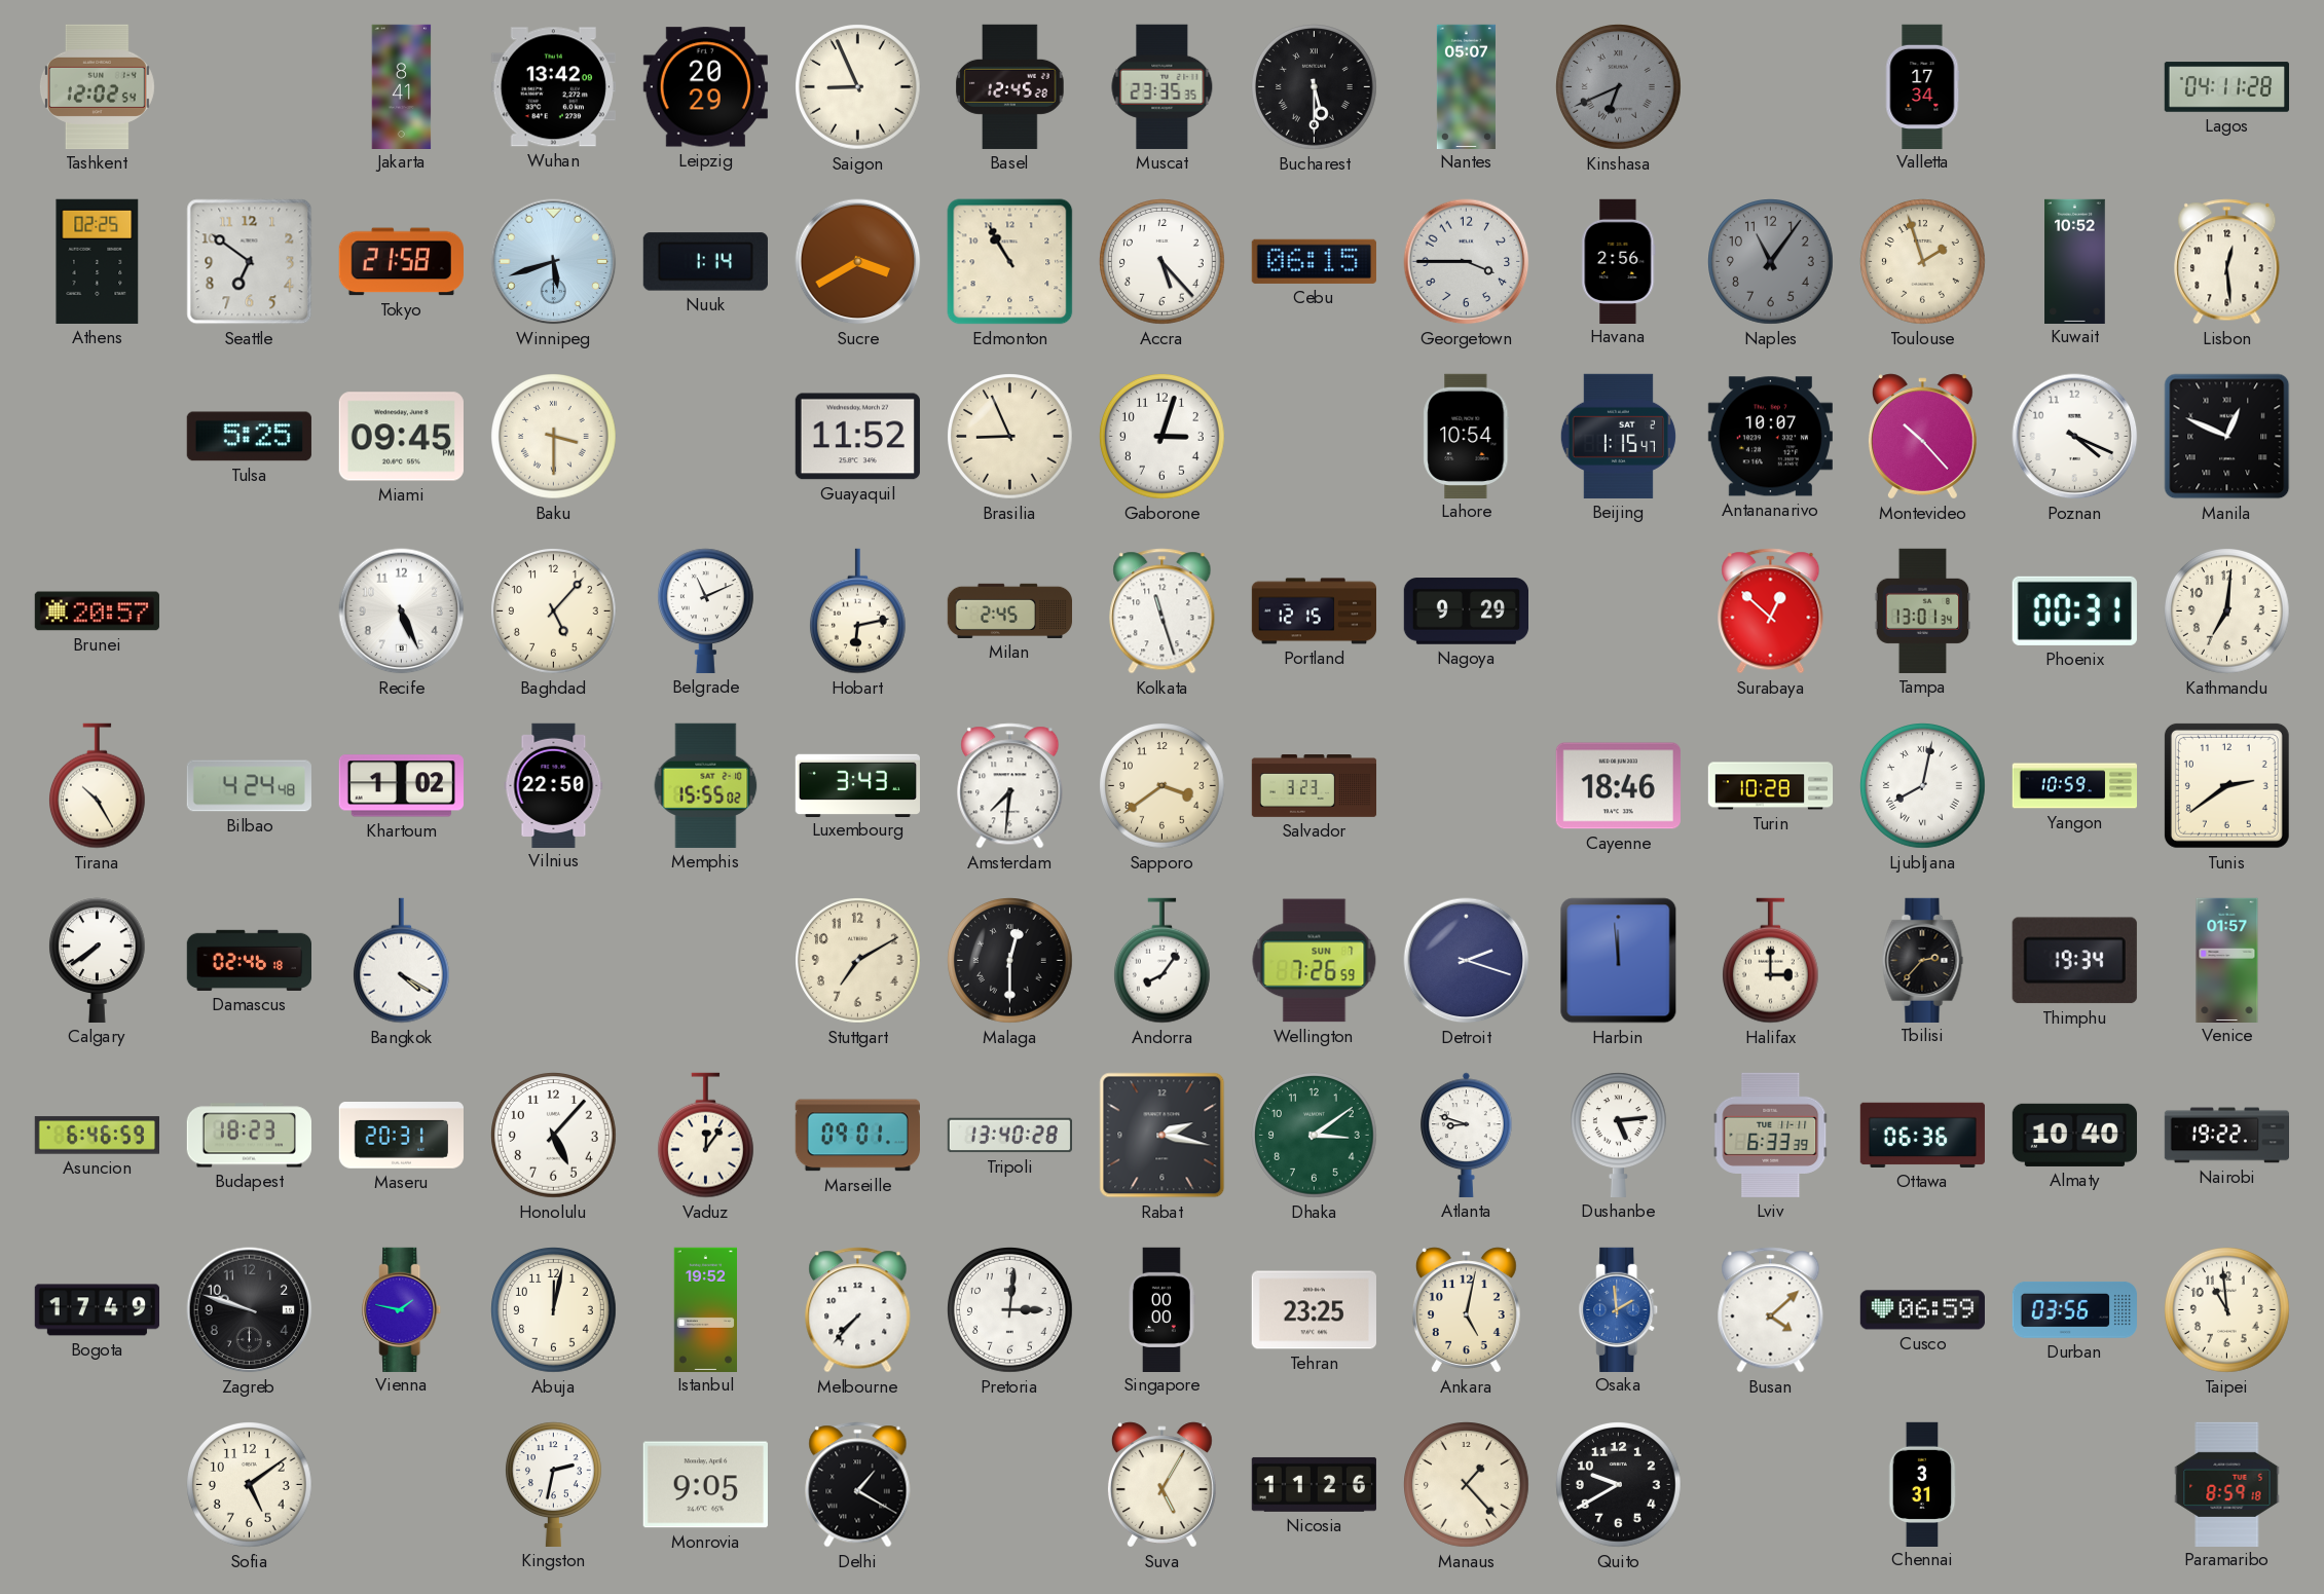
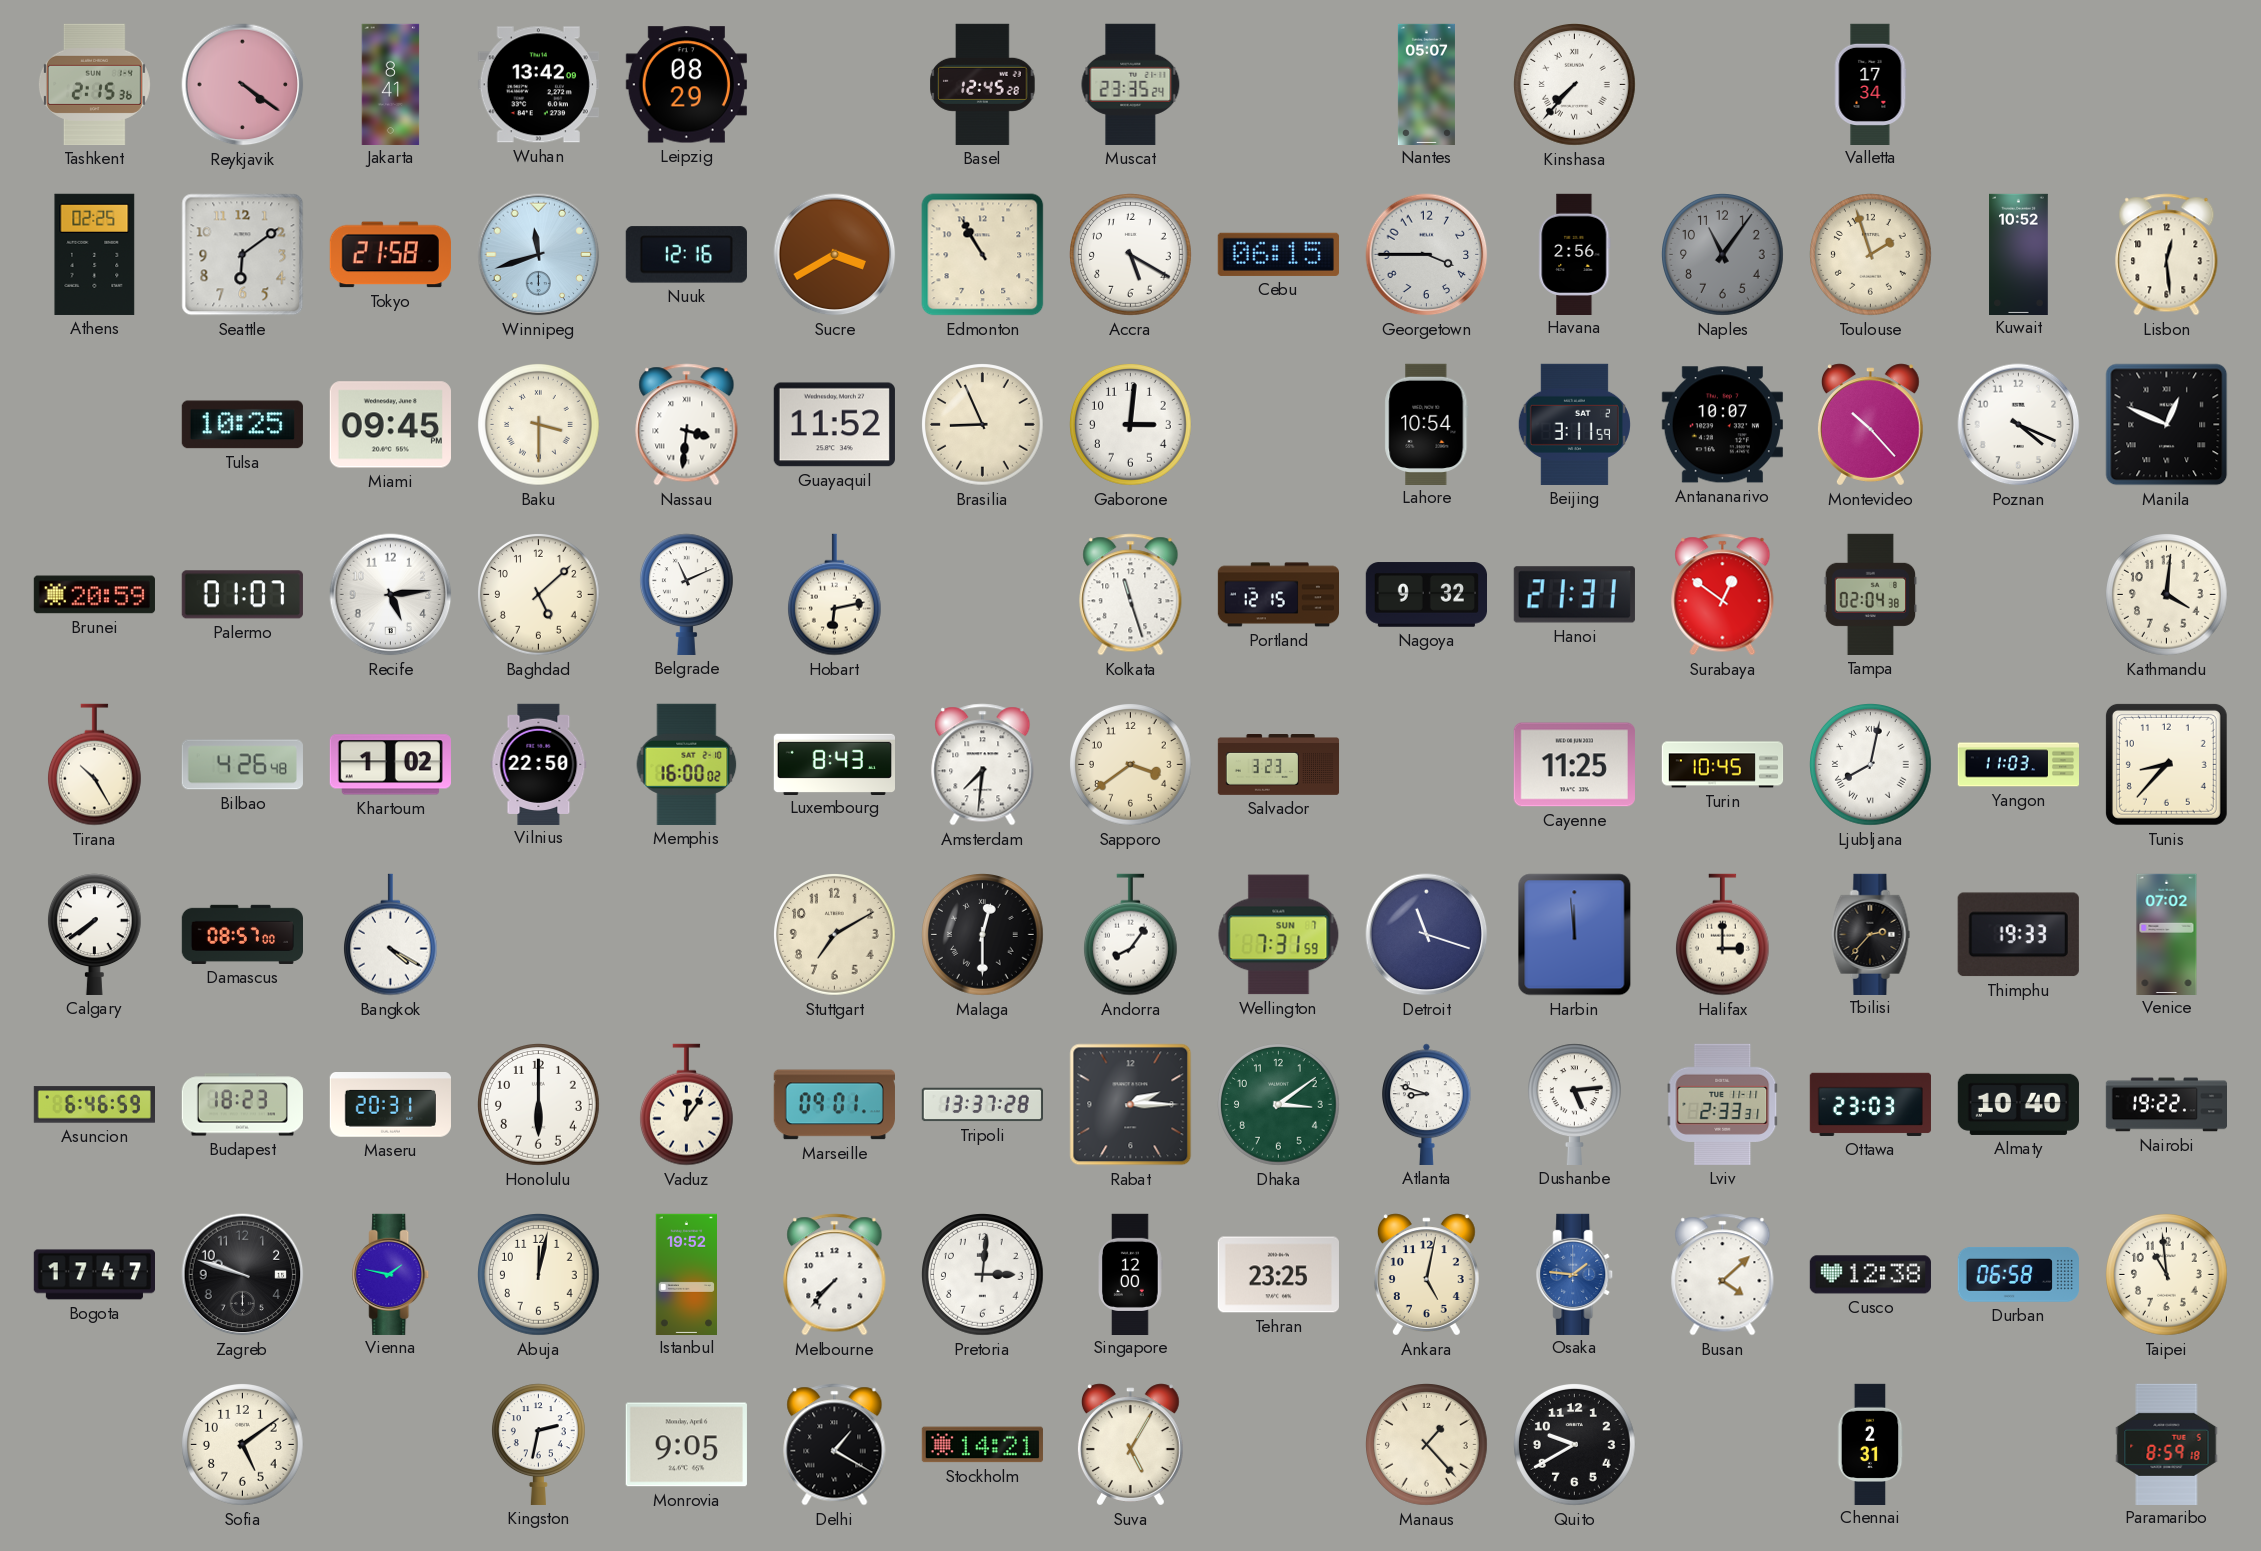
Tashkent: 12:02 -> 2:15 (94, 84)
Reykjavik: none -> 4:21 (243, 85)
Leipzig: 20:29 -> 08:29 (686, 85)
Saigon: 8:56 -> none (858, 87)
Muscat: 23:35:35 -> 23:35:24 (1131, 84)
Bucharest: 5:30 -> none (1315, 87)
Kinshasa: 6:41 -> 7:37 (1575, 85)
Kinshasa dial: grey -> white (1575, 85)
Lagos: 04:11 -> none (2226, 87)
Seattle: 6:51 -> 6:09 (243, 255)
Winnipeg: 5:42 -> 11:42 (539, 255)
Nuuk: 1:14 -> 12:16 (686, 255)
Accra: 5:23 -> 5:20 (1131, 255)
Tulsa: 5:25 -> 10:25 (242, 425)
Nassau: none -> 3:31 (687, 425)
Gaborone: 3:03 -> 3:01 (1131, 425)
Beijing: 1:15 -> 3:11 (1574, 424)
Brunei: 20:57 -> 20:59 (94, 595)
Palermo: none -> 01:07 (242, 595)
Recife: 5:26 -> 5:14 (391, 595)
Baghdad: 5:07 -> 5:08 (539, 595)
Milan: 2:45 -> none (1009, 610)
Nagoya: 9:29 -> 9:32 (1426, 595)
Hanoi: none -> 21:31 (1574, 595)
Surabaya: 12:52 -> 12:51 (1723, 595)
Tampa: 13:01 -> 02:04 (1871, 594)
Phoenix: 00:31 -> none (2074, 610)
Kathmandu: 7:01 -> 4:01 (2167, 595)
Bilbao: 4:24 -> 4:26 (242, 765)
Memphis: 15:55 -> 16:00 (687, 764)
Luxembourg: 3:43 -> 8:43 (834, 764)
Cayenne: 18:46 -> 11:25 (1574, 765)
Turin: 10:28 -> 10:45 (1723, 765)
Yangon: 10:59 -> 11:03 (2018, 765)
Tunis: 2:39 -> 8:37 (2166, 764)
Damascus: 02:46 -> 08:57 (242, 934)
Wellington: 7:26 -> 7:31 (1279, 935)
Detroit: 2:18 -> 11:18 (1427, 935)
Thimphu: 19:34 -> 19:33 (2018, 935)
Venice: 01:57 -> 07:02 (2167, 934)
Honolulu: 5:07 -> 6:00 (539, 1105)
Tripoli: 13:40 -> 13:37 (982, 1105)
Rabat: 2:17 -> 2:15 (1131, 1105)
Lviv: 6:33 -> 2:33 (1723, 1104)
Ottawa: 06:36 -> 23:03 (1870, 1104)
Bogota: 17:49 -> 17:47 (94, 1275)
Singapore: 00:00 -> 12:00 (1131, 1274)
Osaka: 1:59 -> 1:46 (1575, 1274)
Cusco: 06:59 -> 12:38 (1870, 1275)
Durban: 03:56 -> 06:58 (2018, 1274)
Stockholm: none -> 14:21 (982, 1445)
Nicosia: 11:26 -> none (1314, 1484)
Chennai: 3:31 -> 2:31 (1870, 1444)
